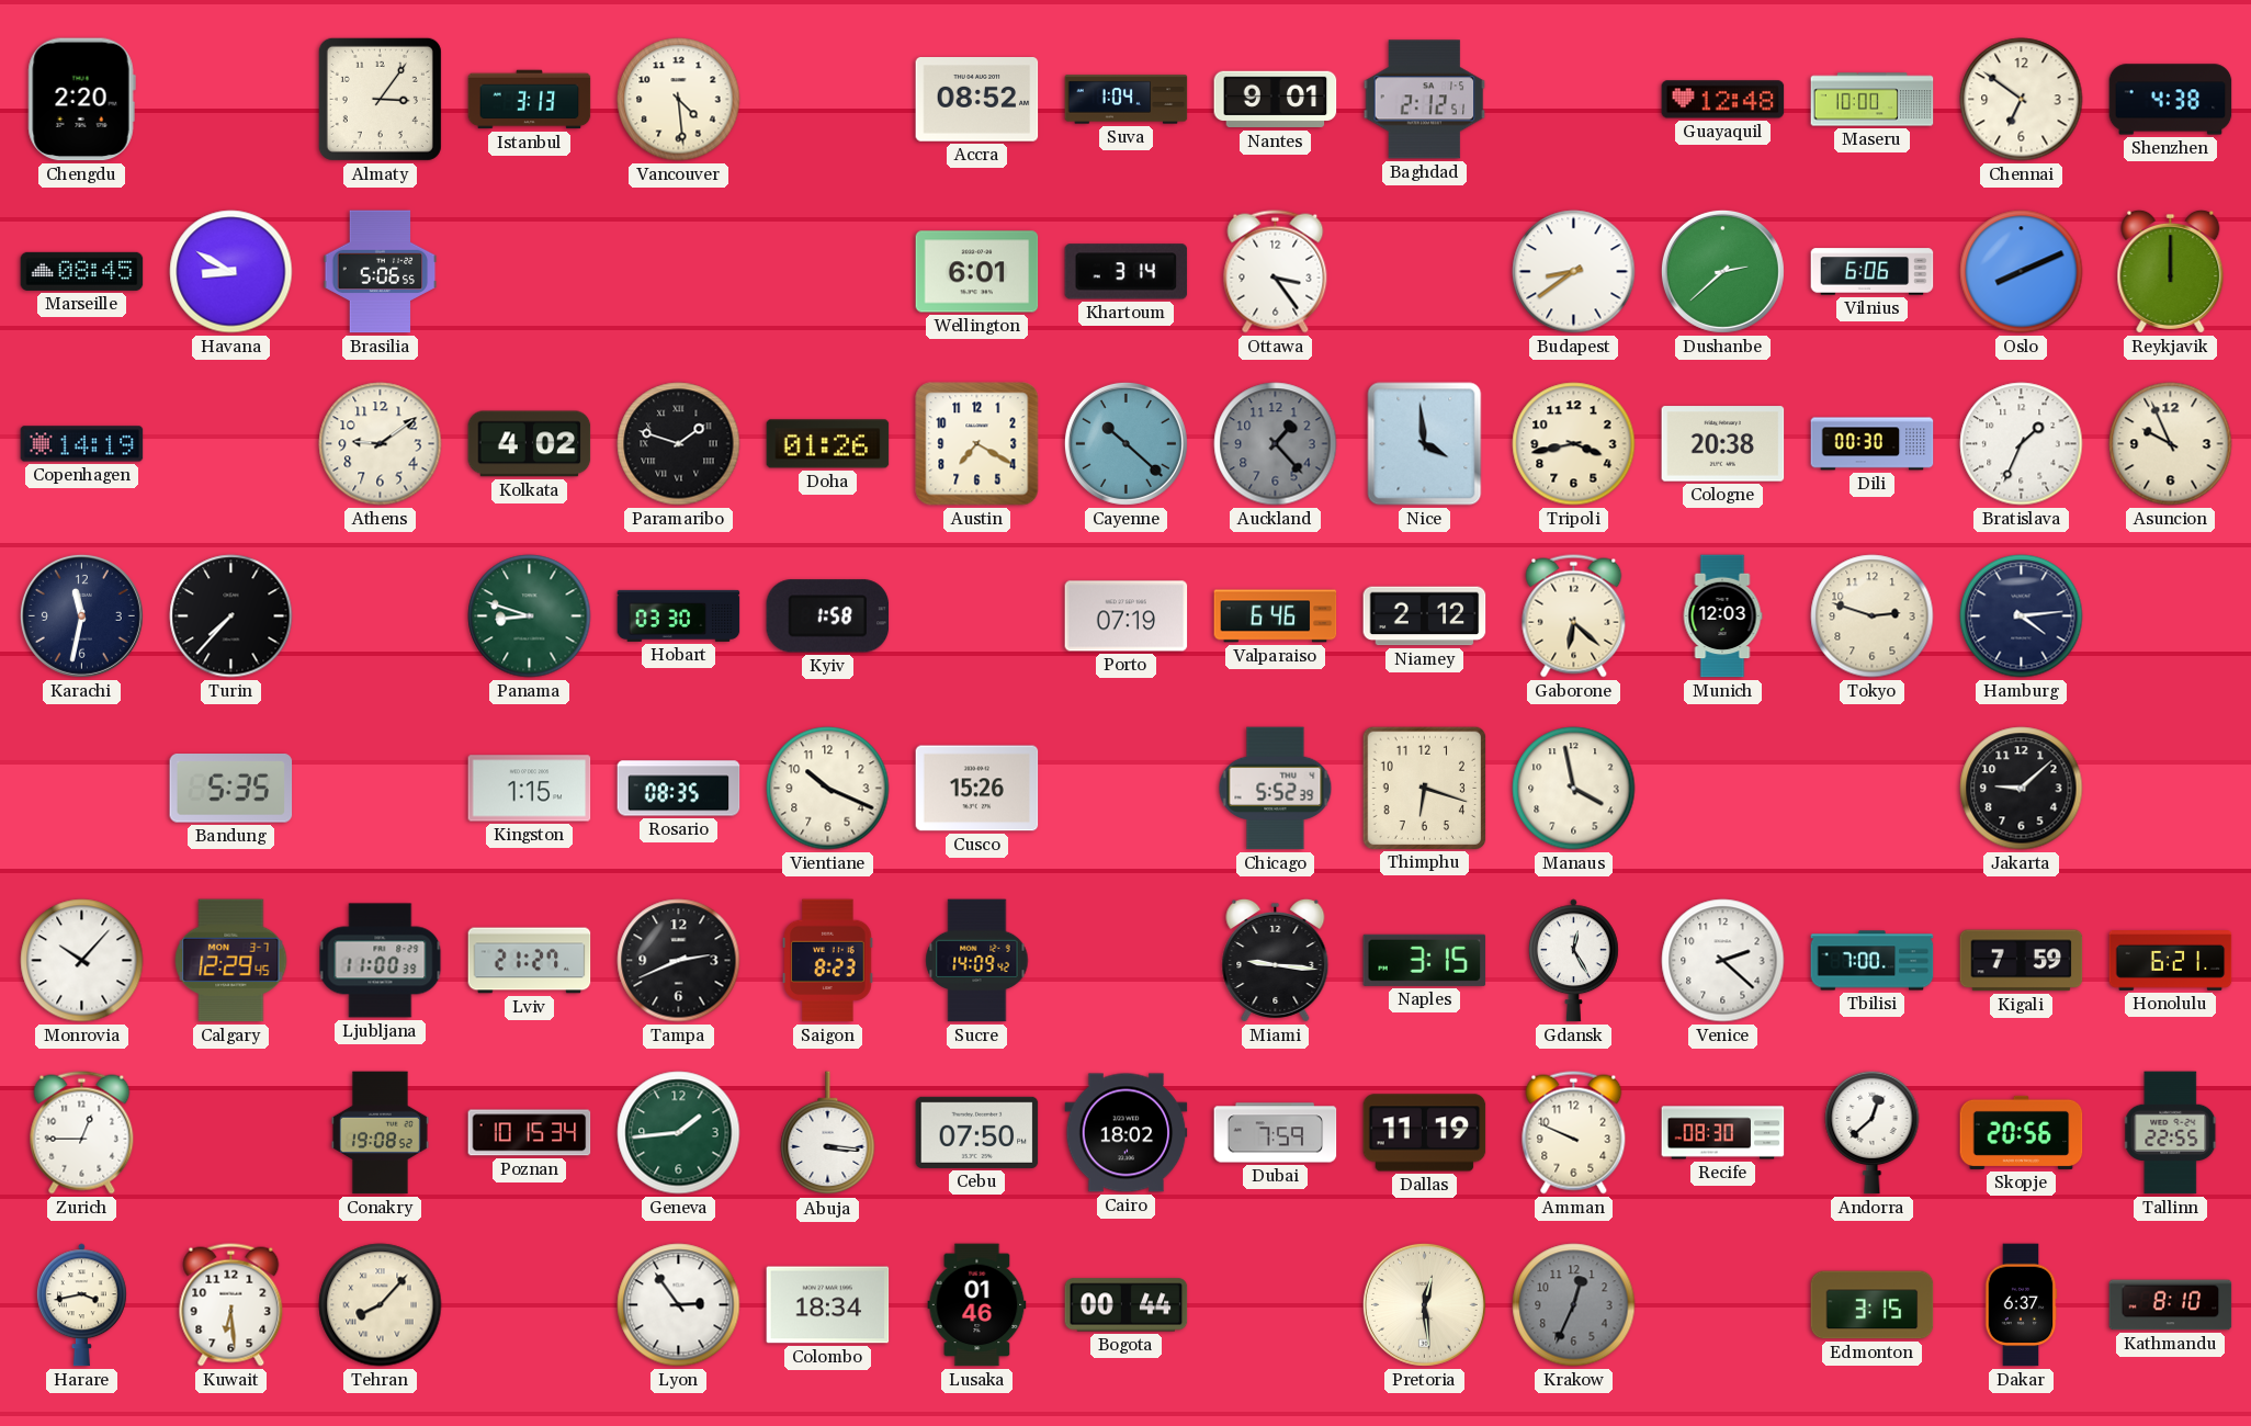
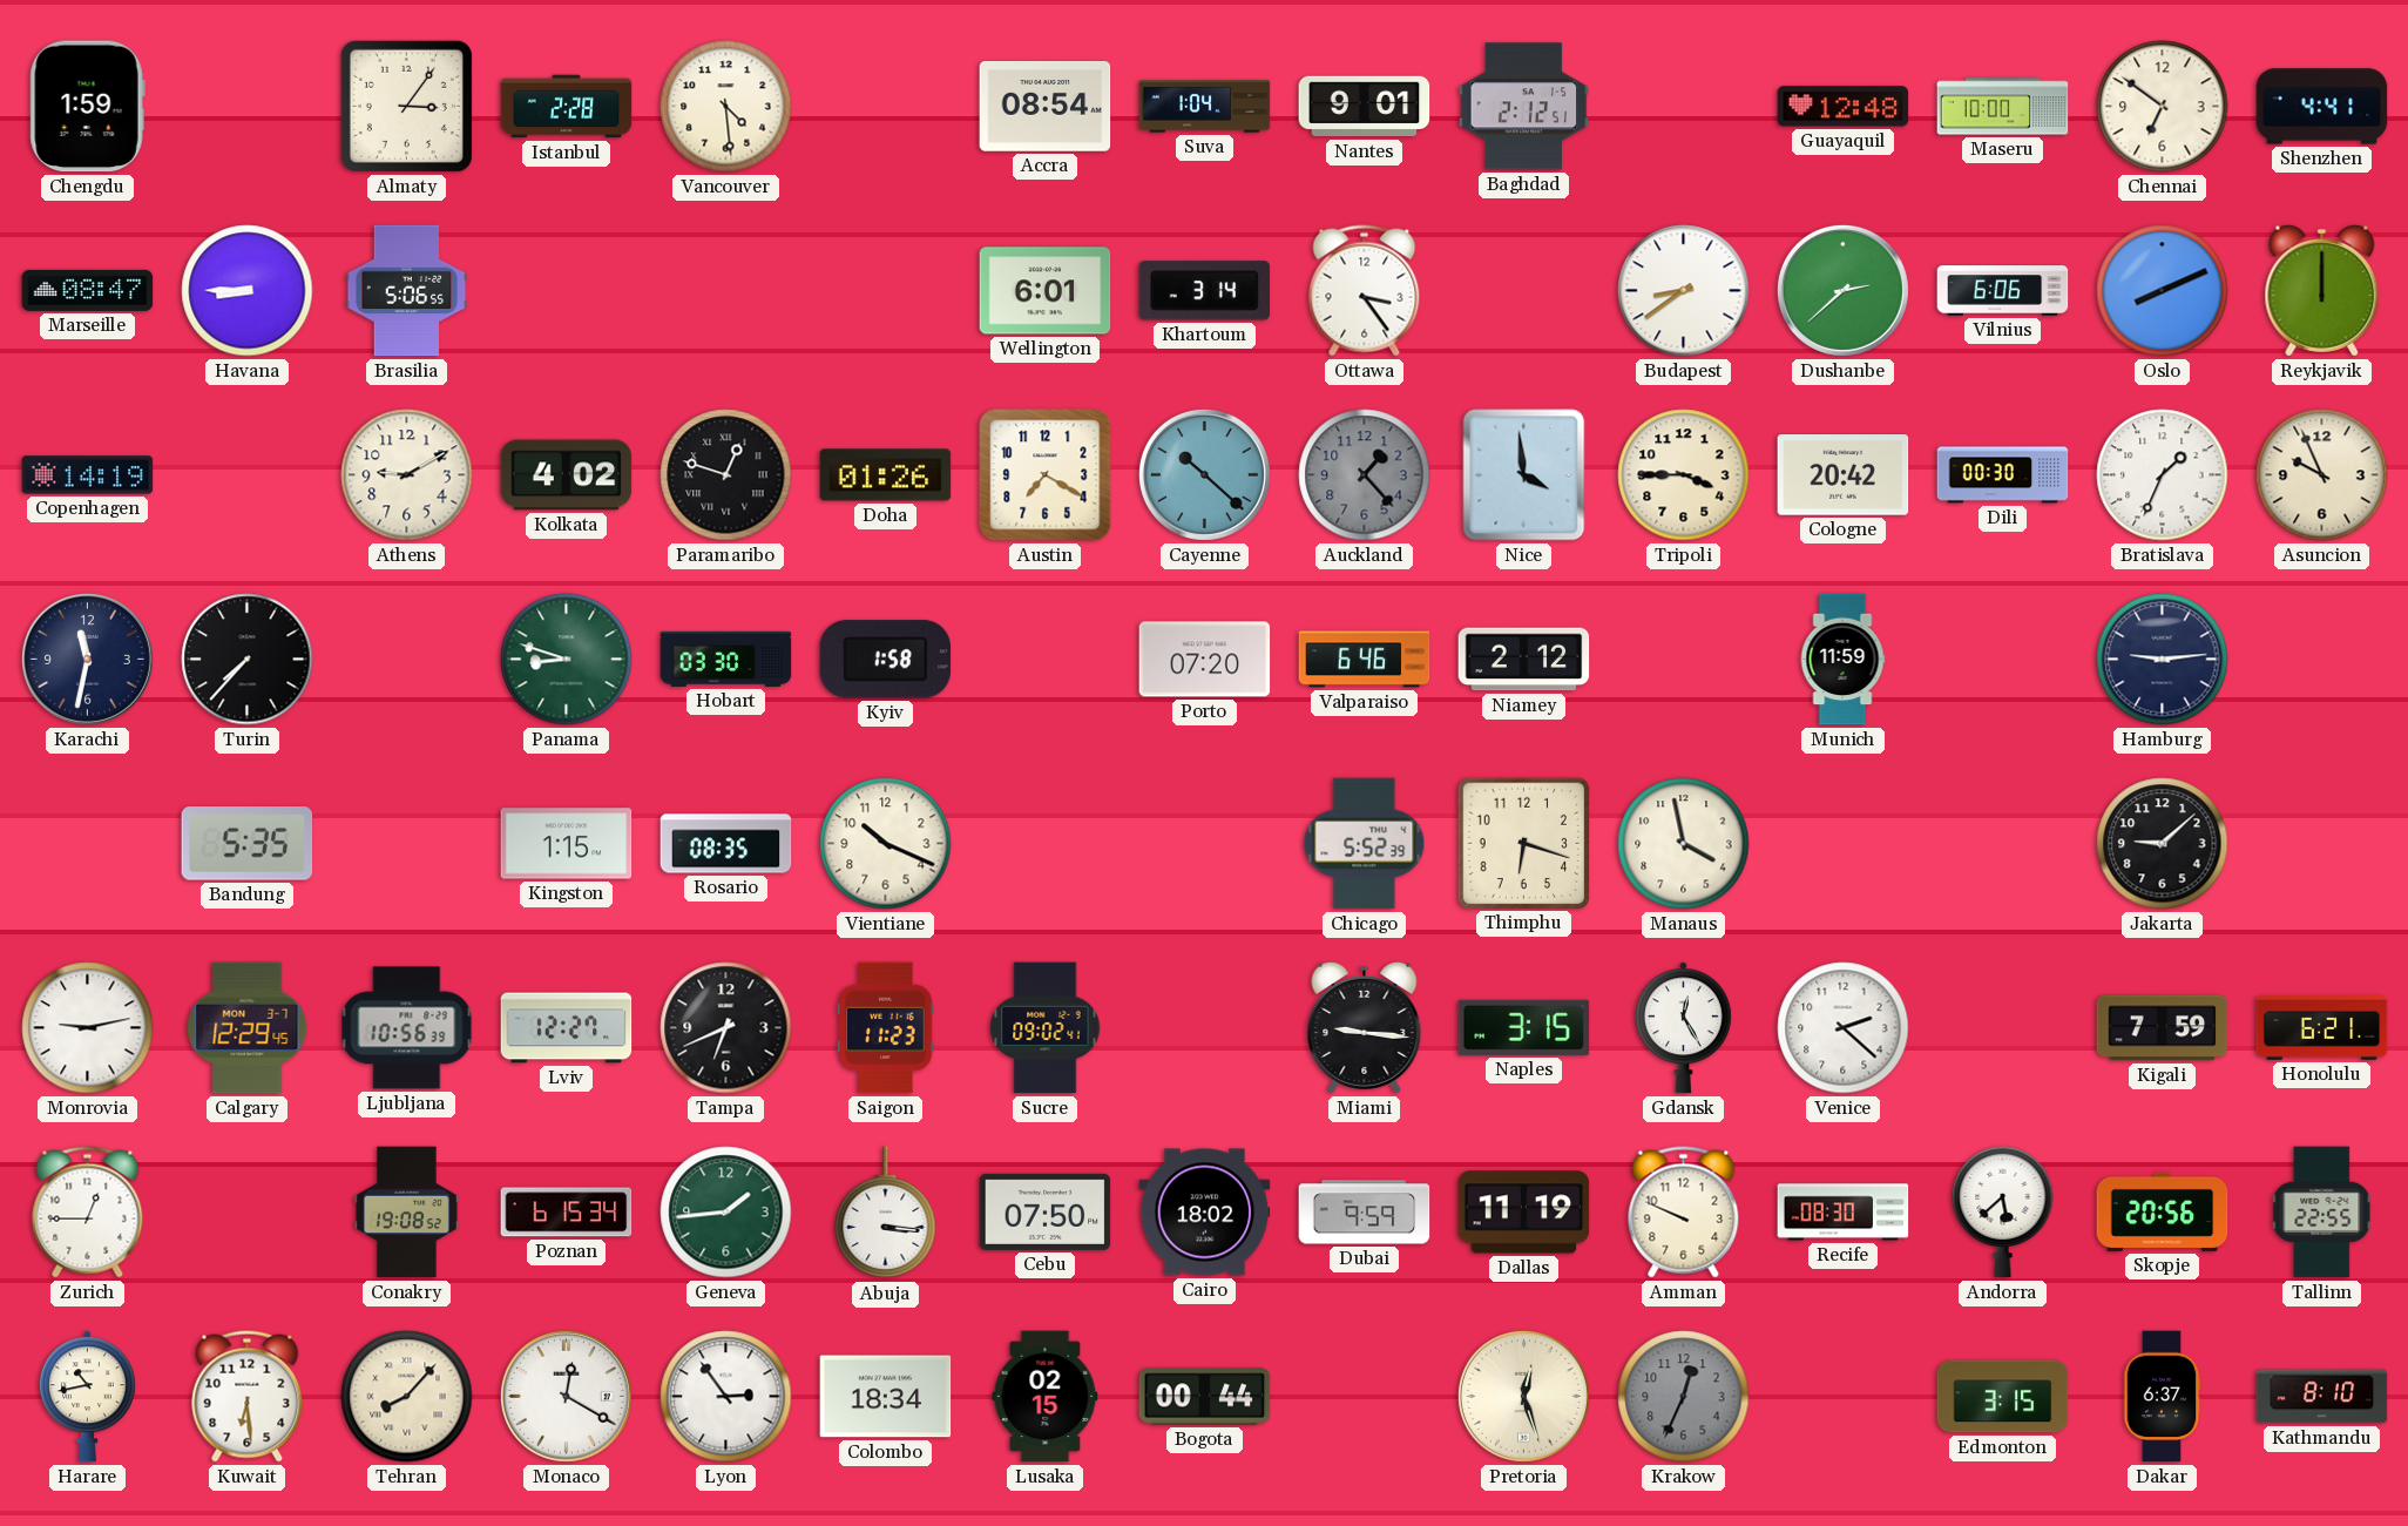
Chengdu: 2:20 -> 1:59 (87, 107)
Istanbul: 3:13 -> 2:28 (567, 107)
Accra: 08:52 -> 08:54 (1046, 107)
Shenzhen: 4:38 -> 4:41 (2322, 107)
Marseille: 08:45 -> 08:47 (88, 290)
Havana: 8:50 -> 8:45 (248, 291)
Athens: 9:09 -> 9:10 (407, 475)
Paramaribo: 1:48 -> 12:48 (726, 475)
Tripoli: 3:43 -> 3:45 (1684, 475)
Cologne: 20:38 -> 20:42 (1844, 475)
Porto: 07:19 -> 07:20 (1205, 660)
Gaborone: 6:22 -> none (1574, 616)
Munich: 12:03 -> 11:59 (1842, 660)
Tokyo: 2:48 -> none (1873, 616)
Hamburg: 4:14 -> 9:14 (2163, 660)
Cusco: 15:26 -> none (977, 789)
Monrovia: 10:07 -> 9:13 (88, 1028)
Ljubljana: 11:00 -> 10:56 (407, 1028)
Lviv: 21:27 -> 12:27 (567, 1028)
Tampa: 2:41 -> 6:41 (726, 1028)
Saigon: 8:23 -> 11:23 (886, 1028)
Sucre: 14:09 -> 09:02 (1046, 1028)
Tbilisi: 7:00 -> none (1873, 961)
Poznan: 10:15 -> 6:15 (567, 1213)
Dubai: 7:59 -> 9:59 (1365, 1213)
Andorra: 12:38 -> 5:38 (2003, 1211)
Harare: 3:43 -> 10:43 (87, 1397)
Monaco: none -> 12:20 (566, 1396)
Lusaka: 01:46 -> 02:15 (1046, 1397)
Pretoria: 12:29 -> 12:27 (1523, 1396)
